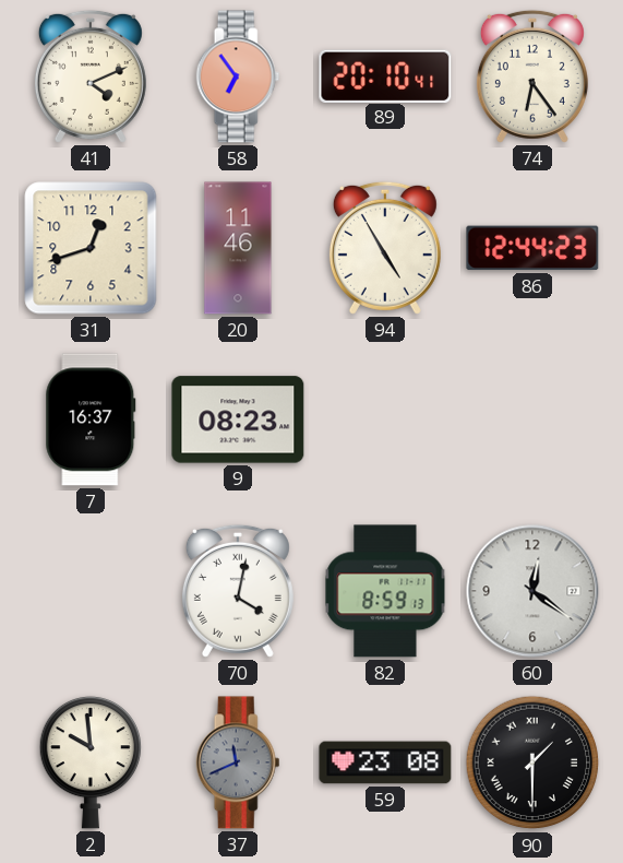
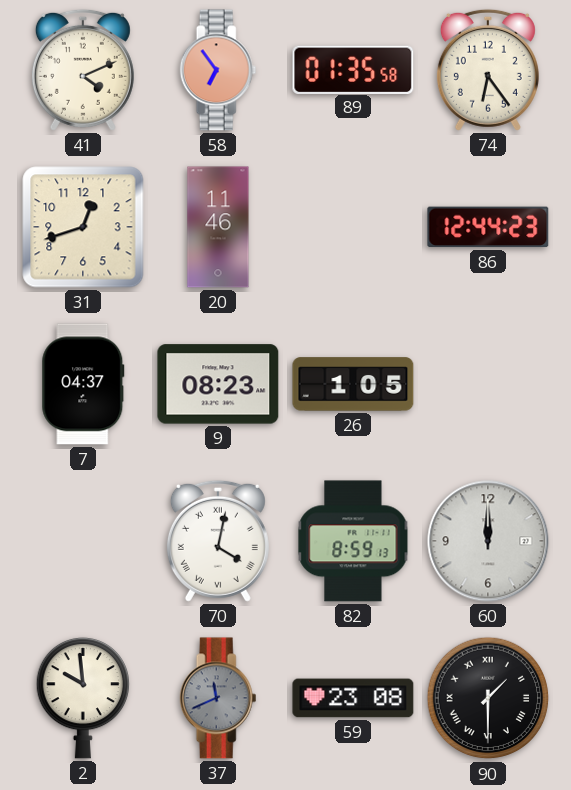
89: 20:10 -> 01:35 (353, 69)
94: 4:55 -> none (385, 248)
7: 16:37 -> 04:37 (83, 384)
26: none -> 1:05 (353, 384)
60: 12:21 -> 12:00 (488, 541)
